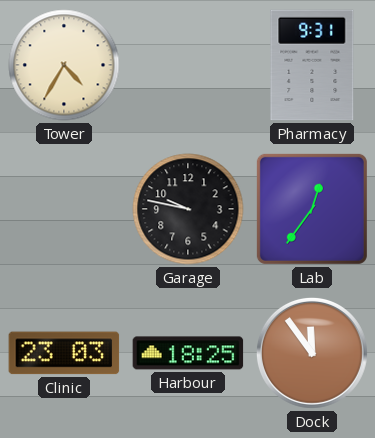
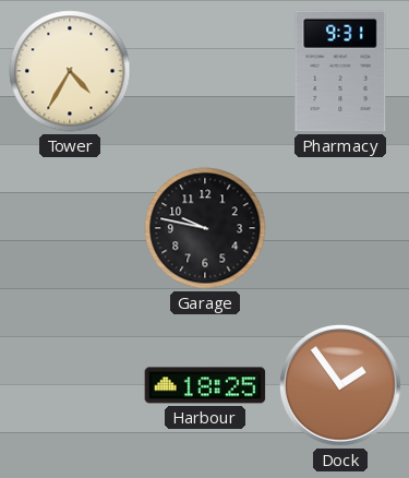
Lab: 12:36 -> none (312, 209)
Clinic: 23:03 -> none (64, 353)
Dock: 11:54 -> 1:54 (340, 385)
